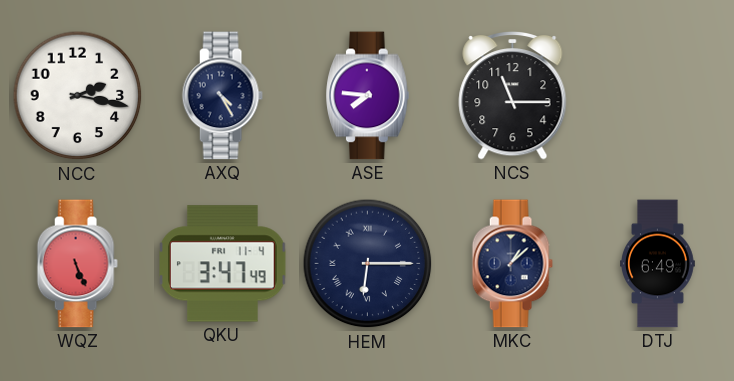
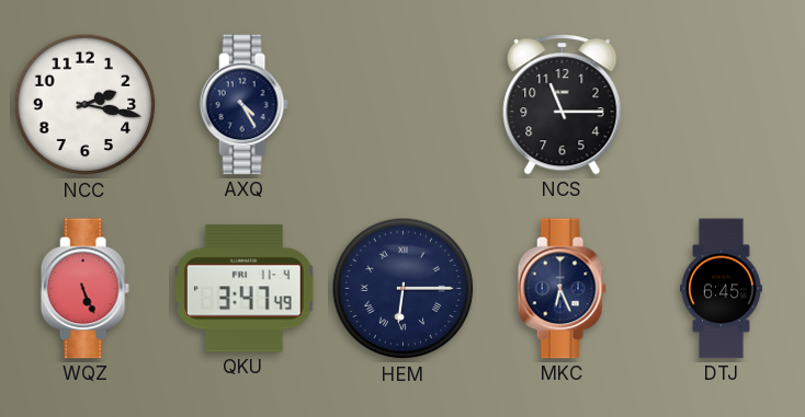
ASE: 7:46 -> none (368, 96)
MKC: 1:08 -> 6:26 (562, 289)
DTJ: 6:49 -> 6:45 (722, 289)
